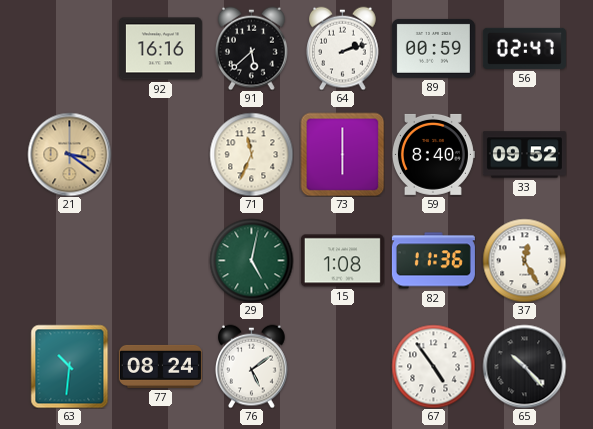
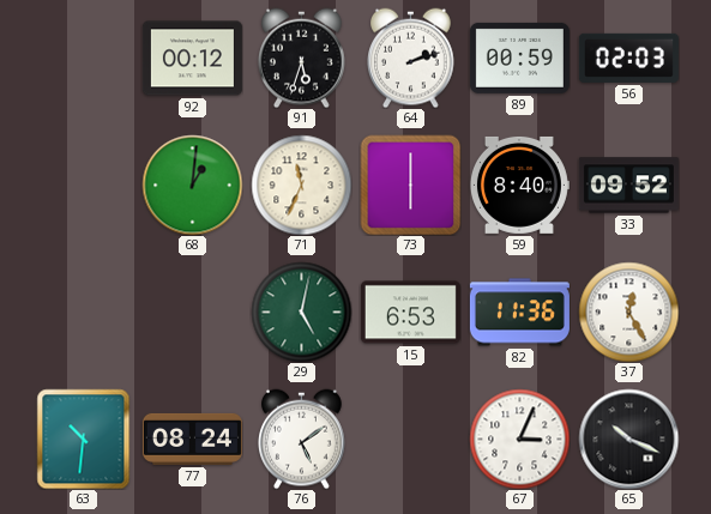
92: 16:16 -> 00:12 (192, 59)
91: 5:38 -> 5:33 (302, 58)
56: 02:47 -> 02:03 (628, 58)
21: 3:21 -> none (69, 154)
68: none -> 1:01 (192, 185)
15: 1:08 -> 6:53 (410, 313)
67: 4:54 -> 3:04 (519, 439)
65: 10:23 -> 10:19 (628, 439)
